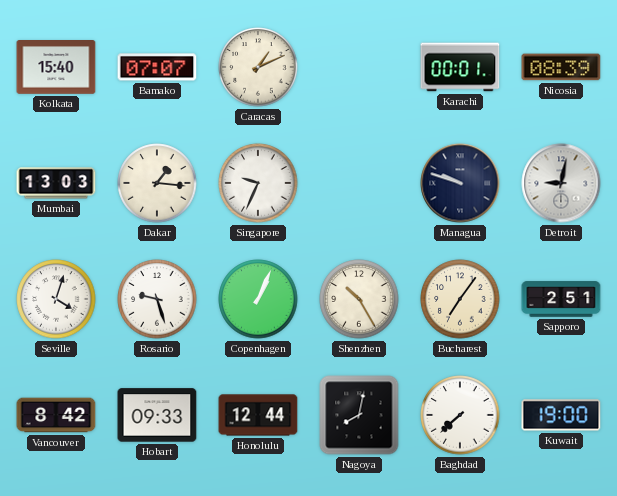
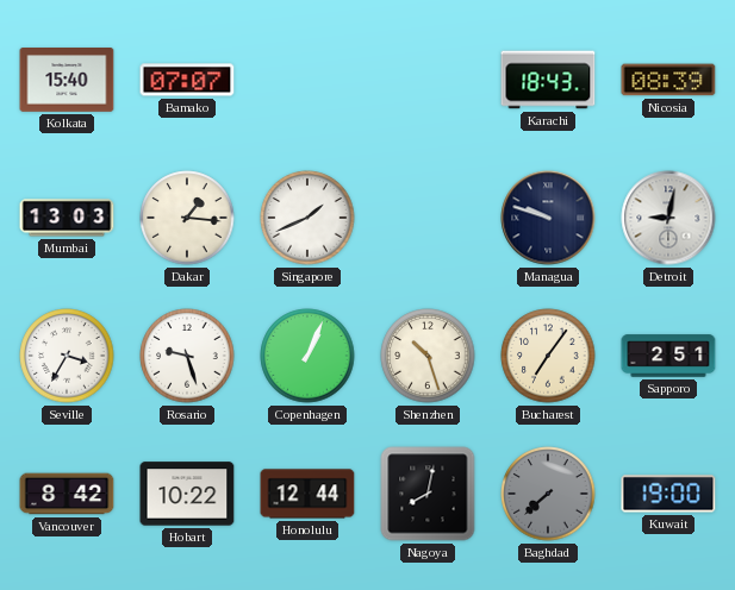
Caracas: 1:11 -> none (258, 67)
Karachi: 00:01 -> 18:43 (548, 80)
Singapore: 9:34 -> 1:41 (307, 218)
Seville: 4:03 -> 3:35 (67, 356)
Shenzhen: 10:25 -> 10:27 (428, 356)
Hobart: 09:33 -> 10:22 (187, 494)
Baghdad dial: white -> grey (548, 494)
